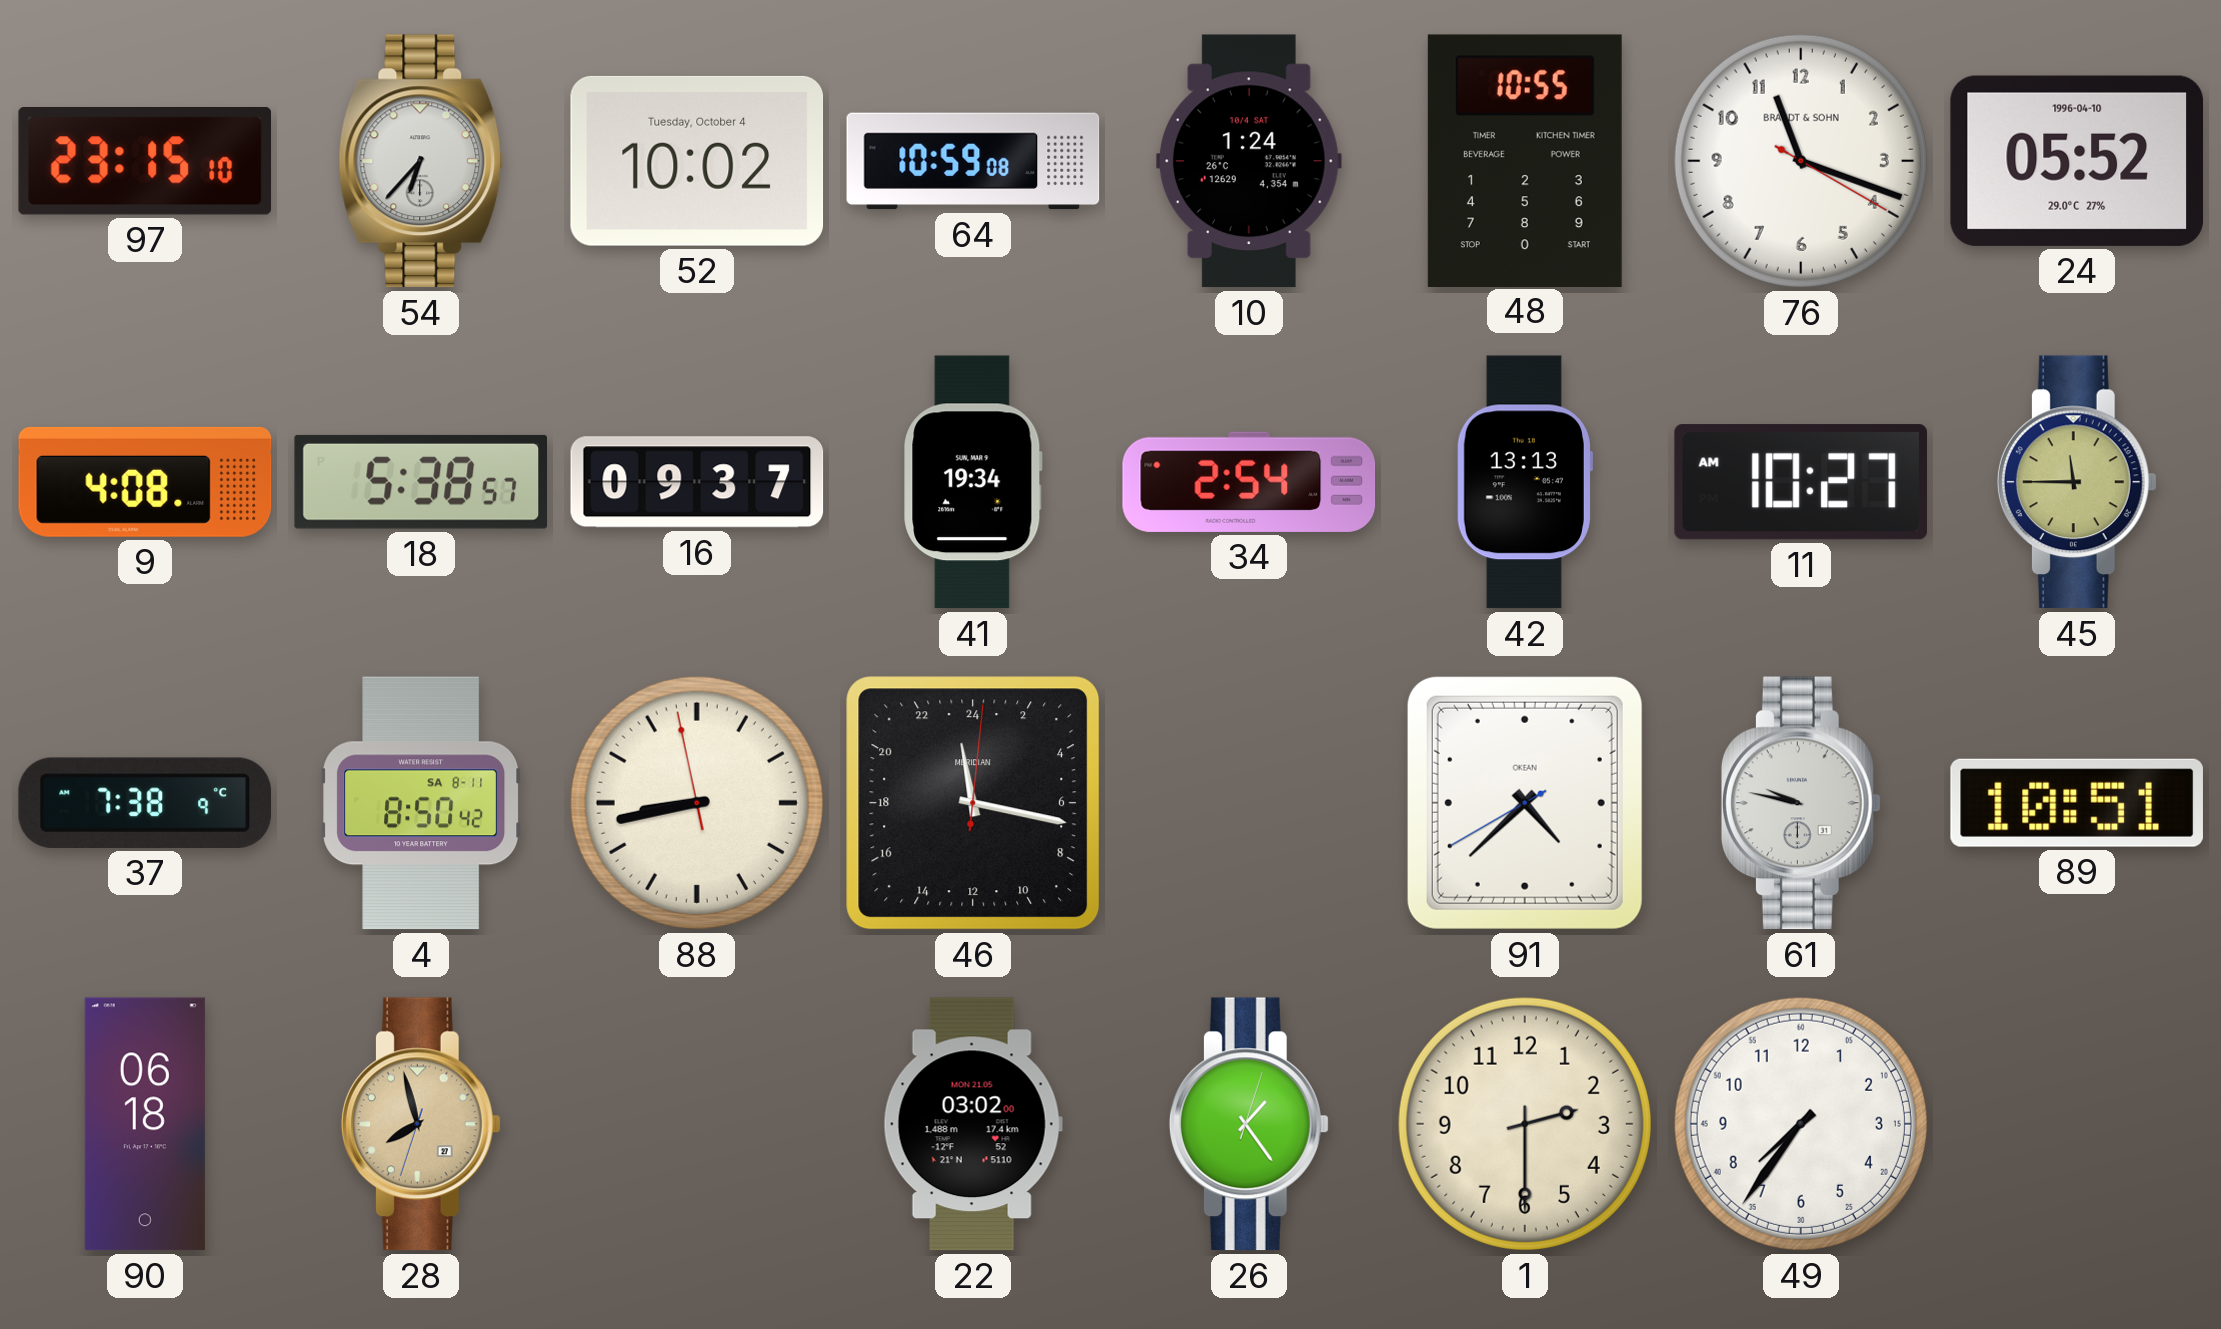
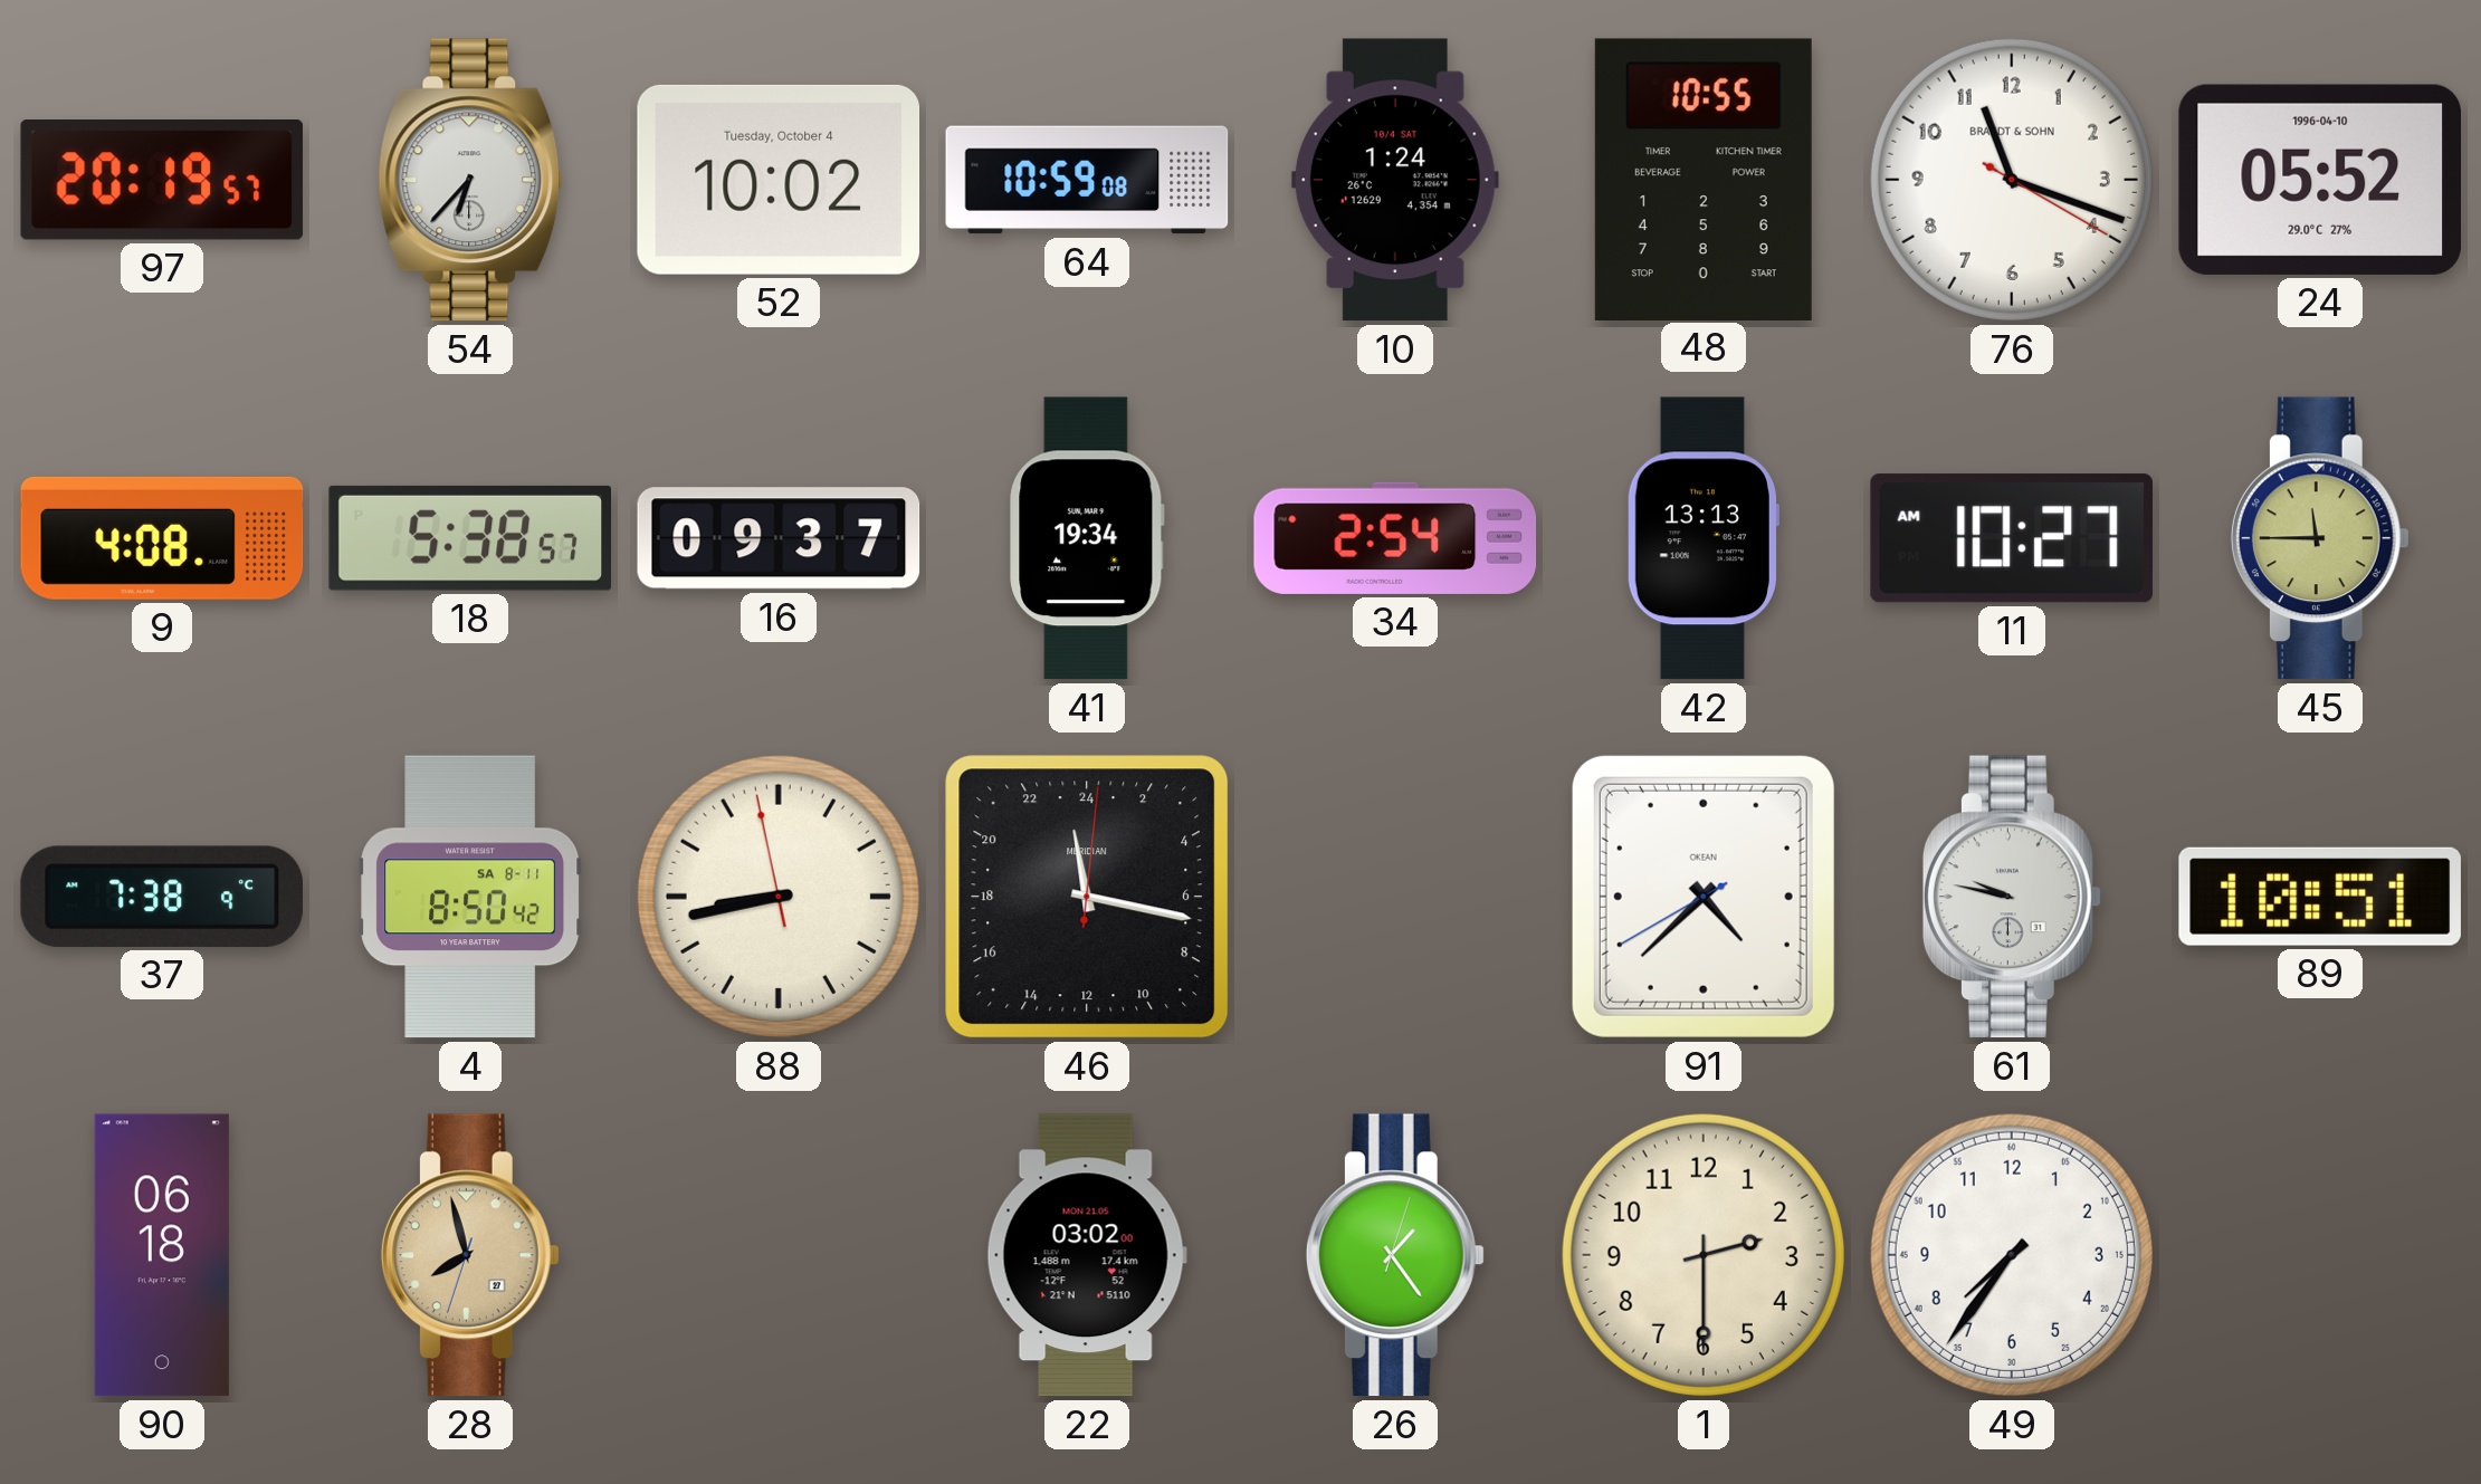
97: 23:15 -> 20:19 (161, 181)
